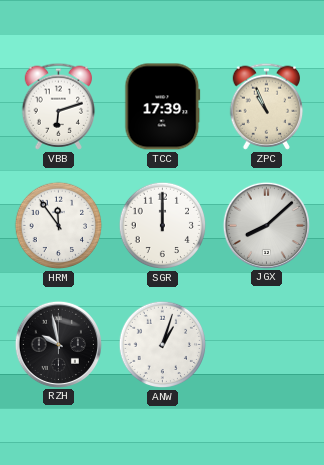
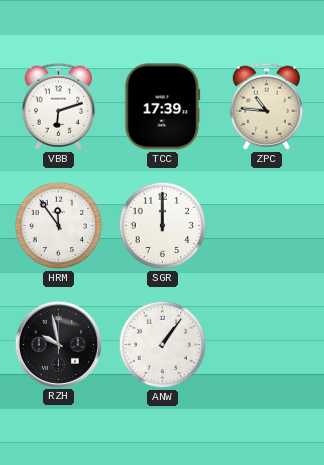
ZPC: 10:56 -> 10:46 (267, 106)
JGX: 8:08 -> none (266, 225)
ANW: 1:03 -> 1:06 (163, 345)
